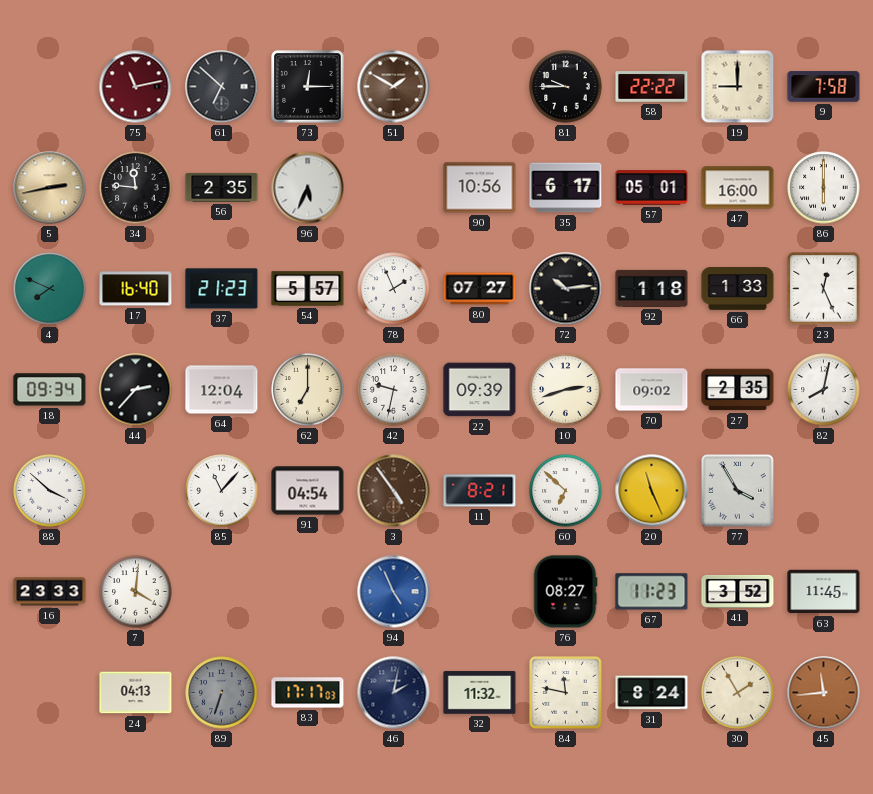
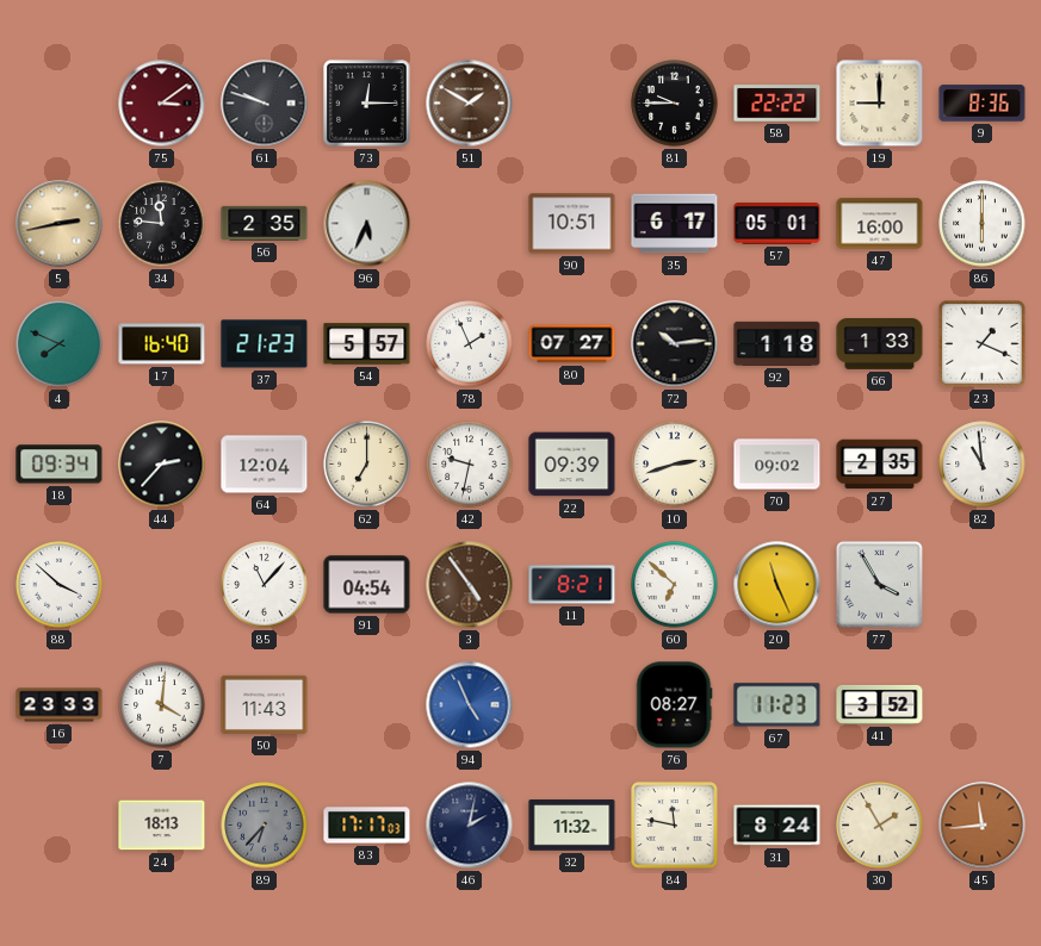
75: 11:13 -> 3:09 (162, 104)
61: 6:52 -> 9:48 (265, 104)
9: 7:58 -> 8:36 (983, 104)
90: 10:56 -> 10:51 (572, 224)
23: 12:26 -> 1:19 (983, 344)
82: 8:02 -> 10:59 (983, 465)
50: none -> 11:43 (265, 704)
63: 11:45 -> none (824, 592)
24: 04:13 -> 18:13 (162, 826)
89: 6:33 -> 6:37 (265, 826)
